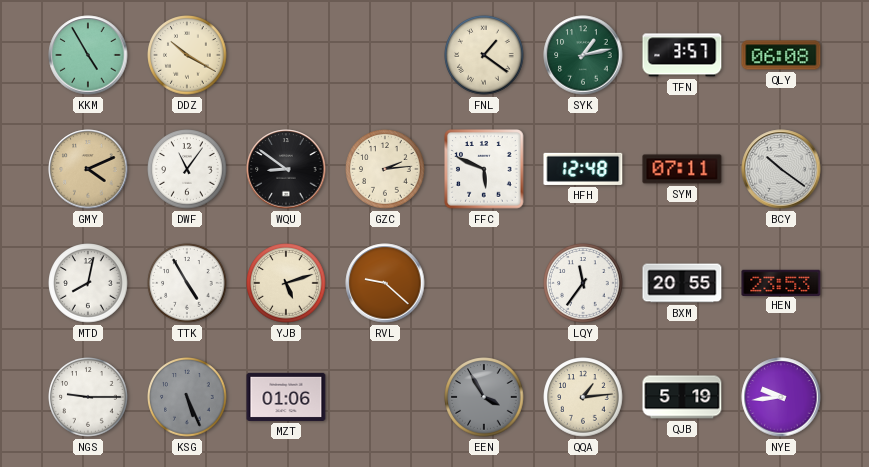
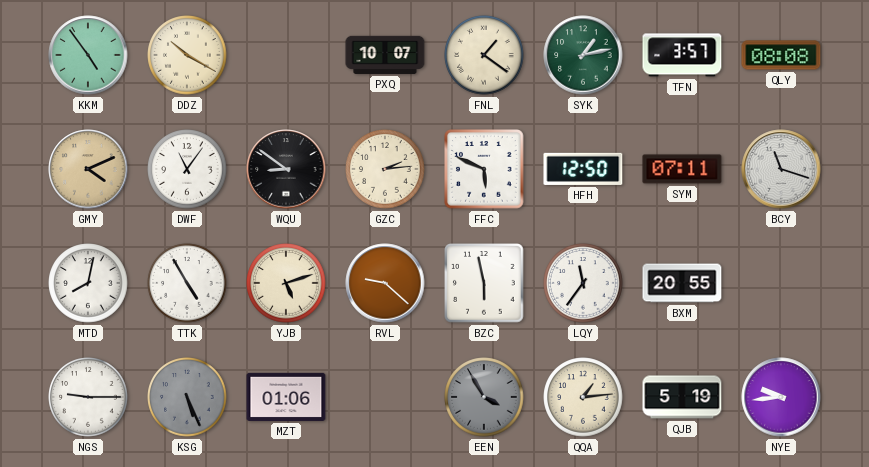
KKM: 4:55 -> 4:54 (88, 55)
PXQ: none -> 10:07 (385, 55)
QLY: 06:08 -> 08:08 (781, 55)
HFH: 12:48 -> 12:50 (583, 169)
BCY: 10:21 -> 11:18 (781, 169)
BZC: none -> 5:58 (484, 283)
HEN: 23:53 -> none (781, 282)
